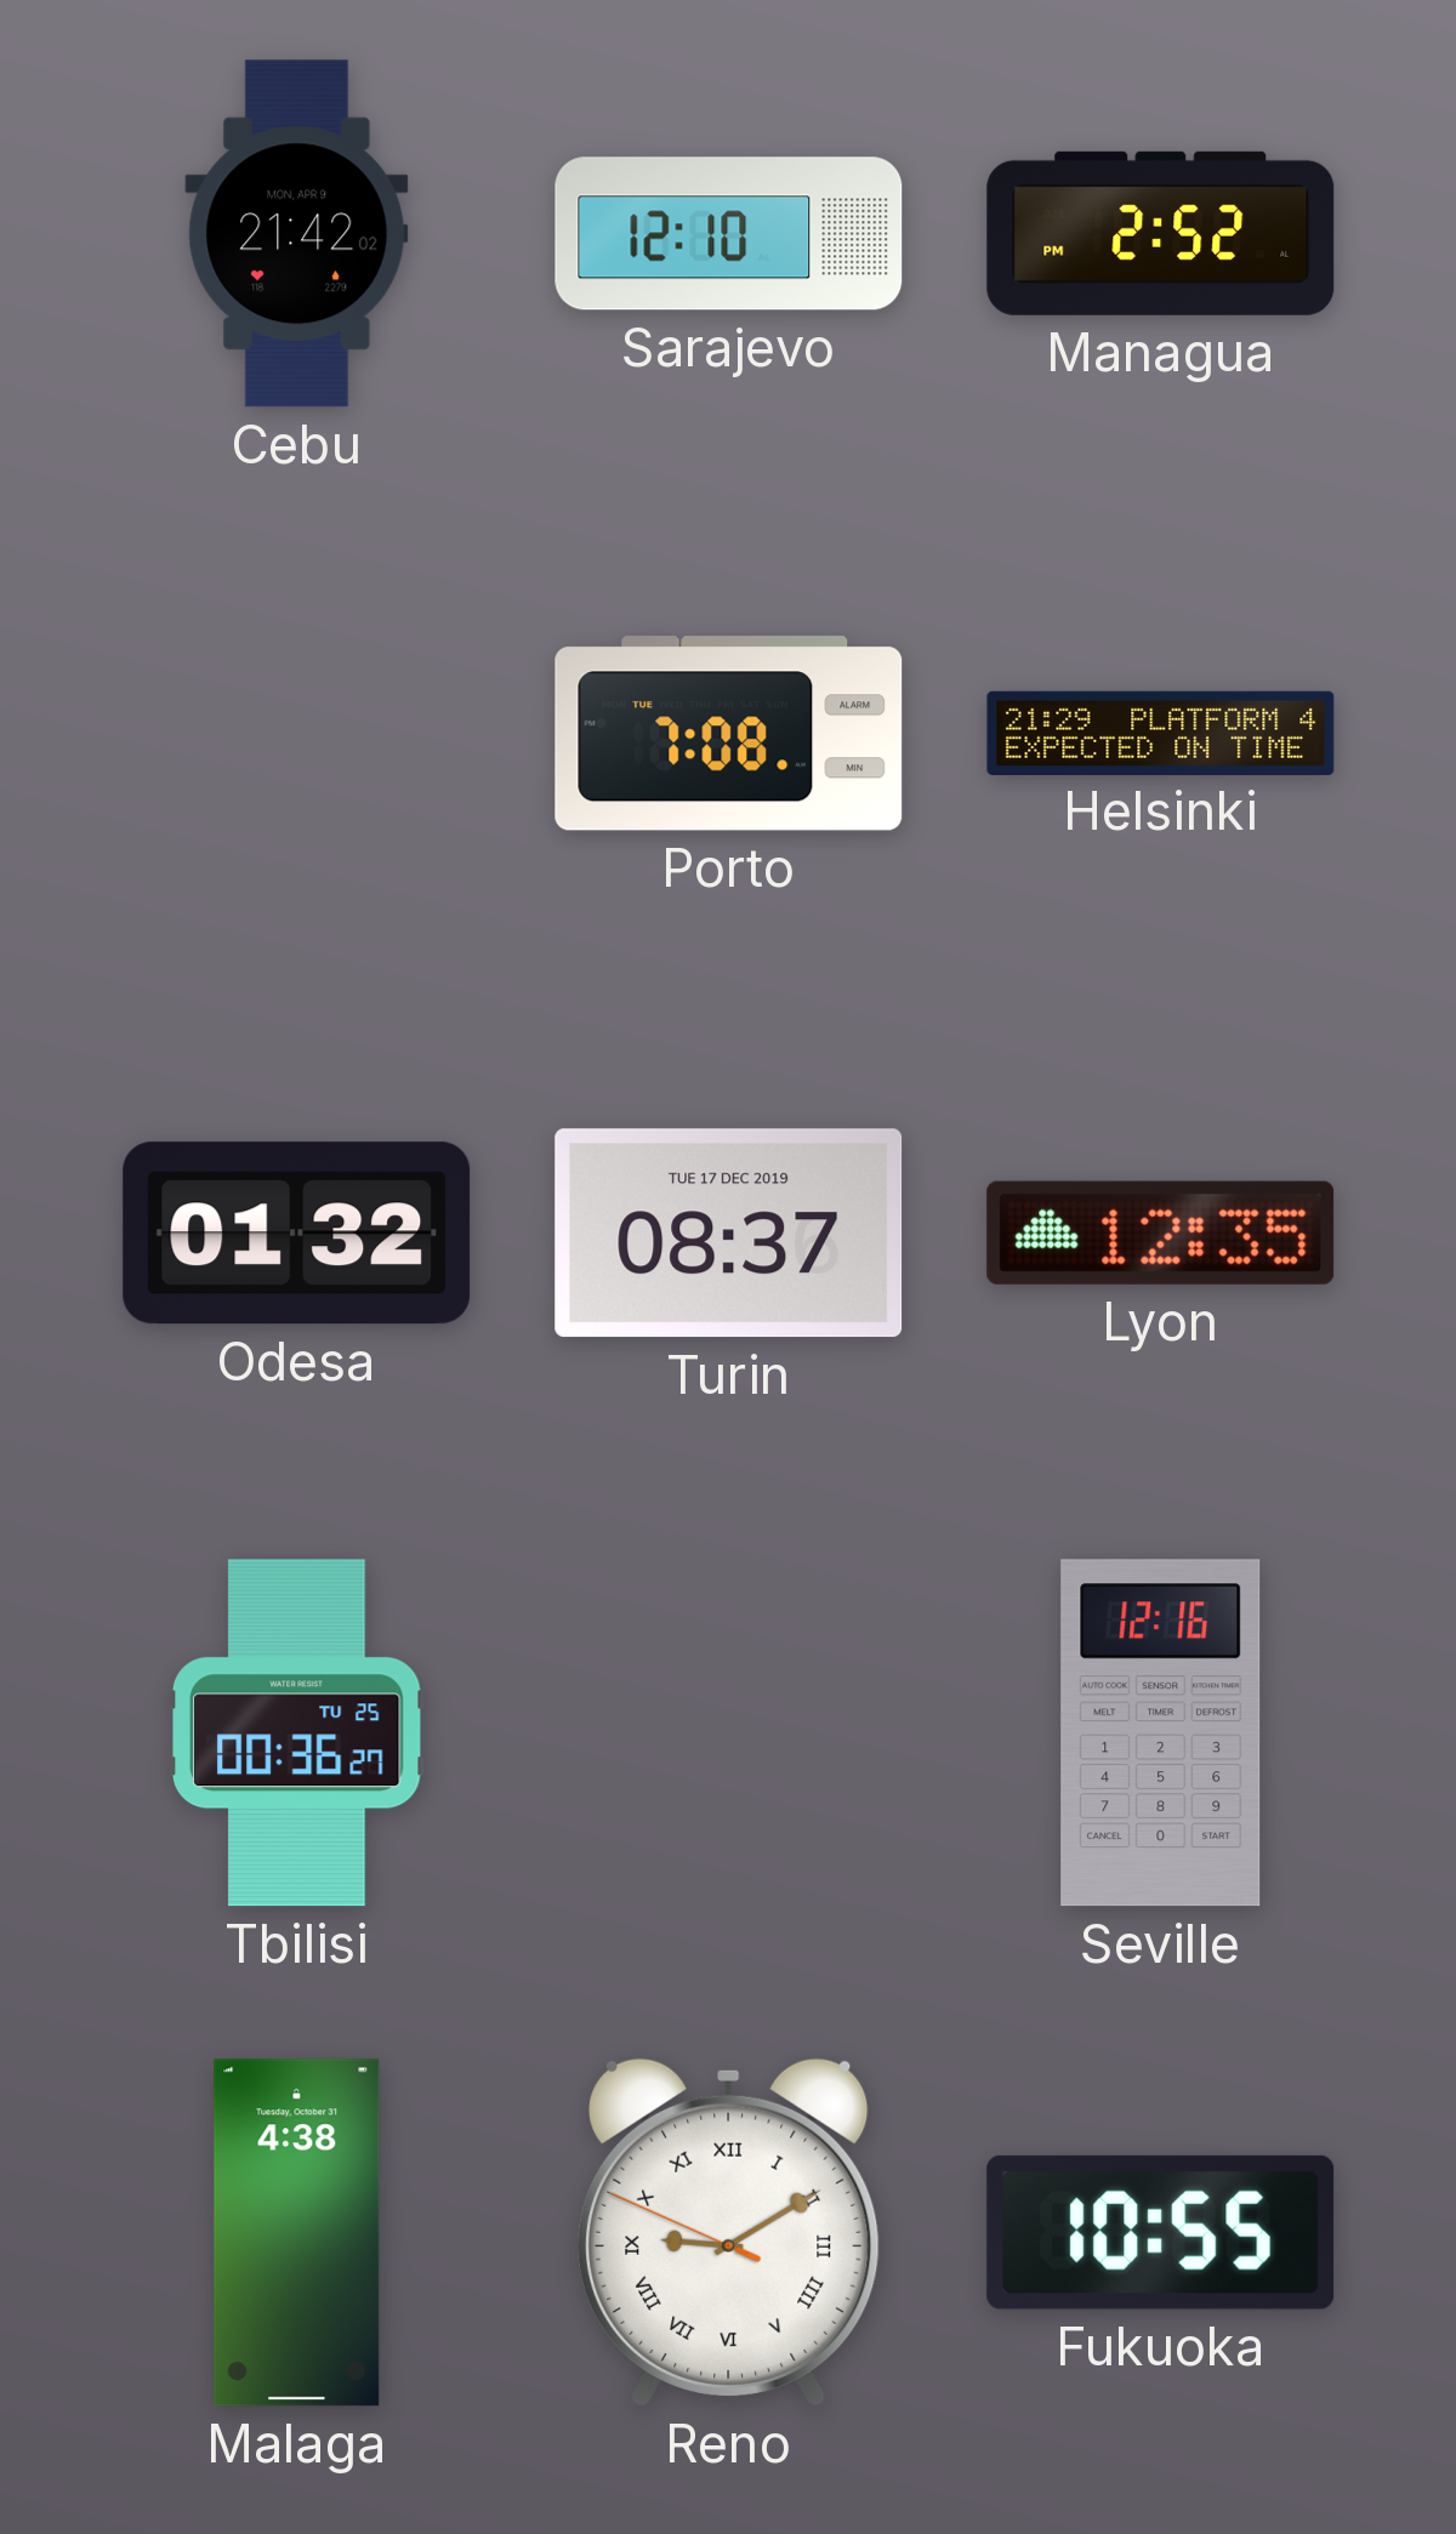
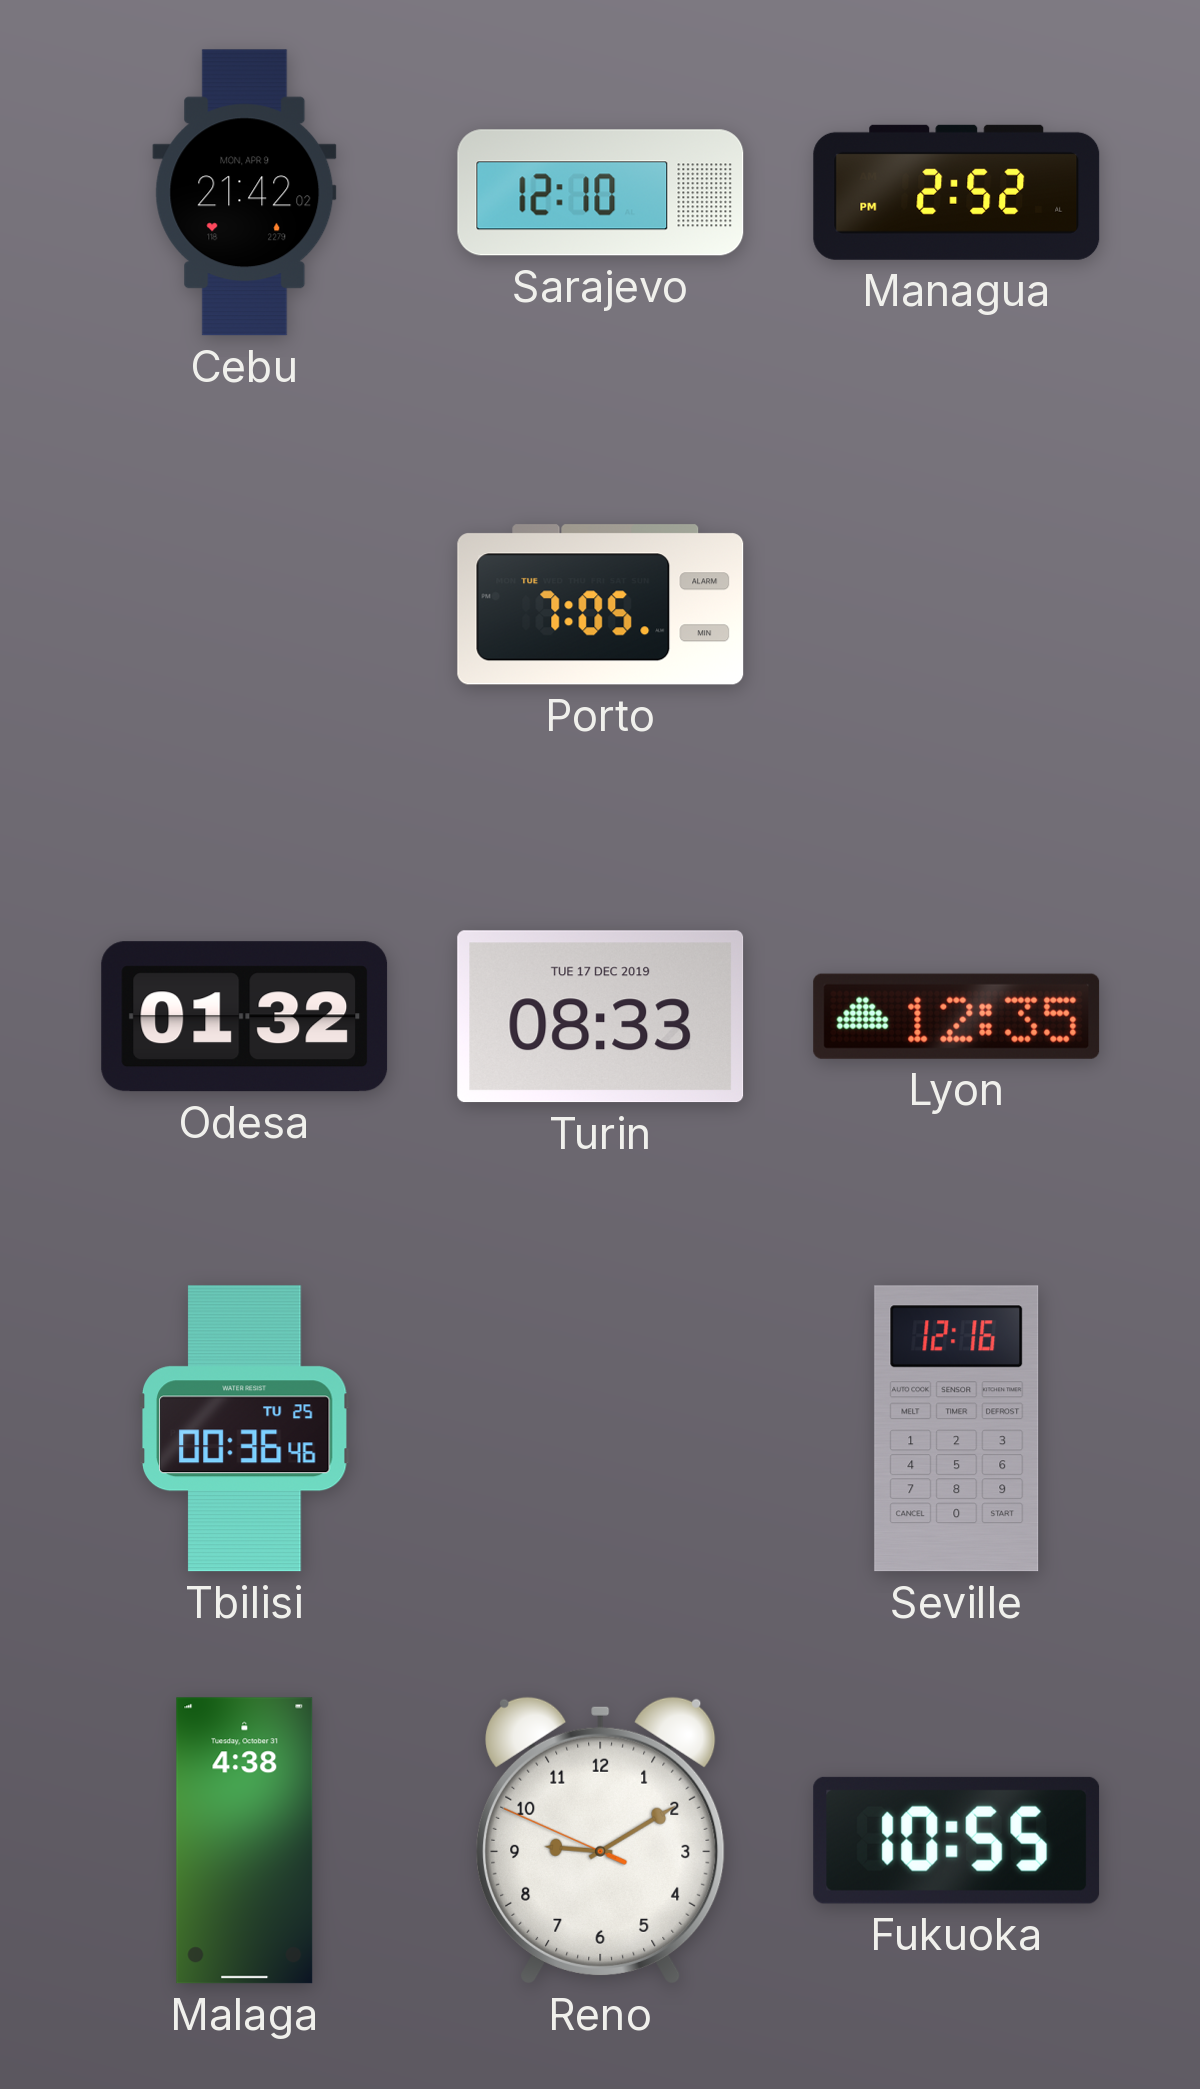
Porto: 7:08 -> 7:05 (601, 605)
Helsinki: 21:29 -> none (1161, 733)
Turin: 08:37 -> 08:33 (601, 1017)
Tbilisi: 00:36:27 -> 00:36:46 (245, 1429)
Reno numerals: Roman -> Arabic (601, 1840)
